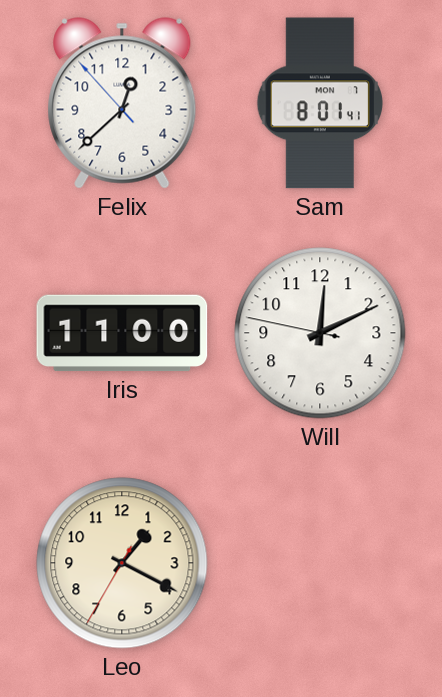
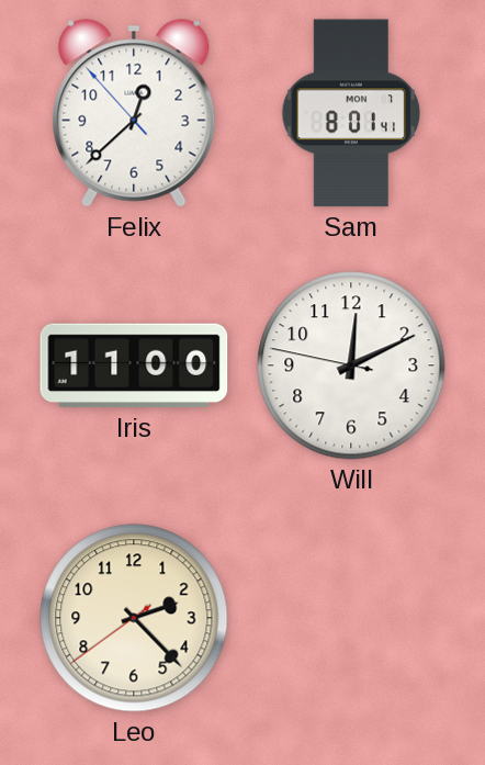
Leo: 1:19 -> 2:22 (134, 618)
